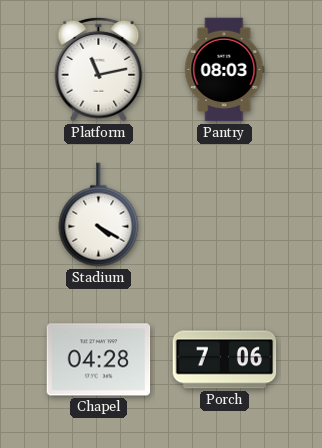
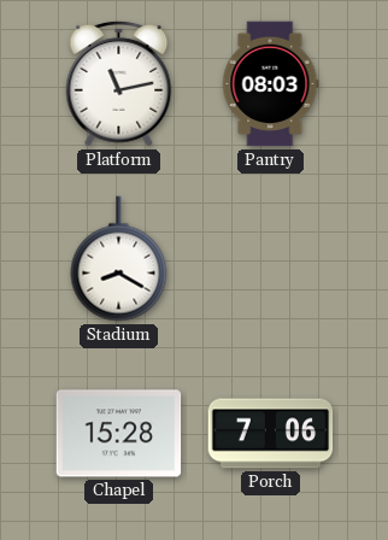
Stadium: 4:20 -> 8:20 (119, 259)
Chapel: 04:28 -> 15:28 (119, 434)
